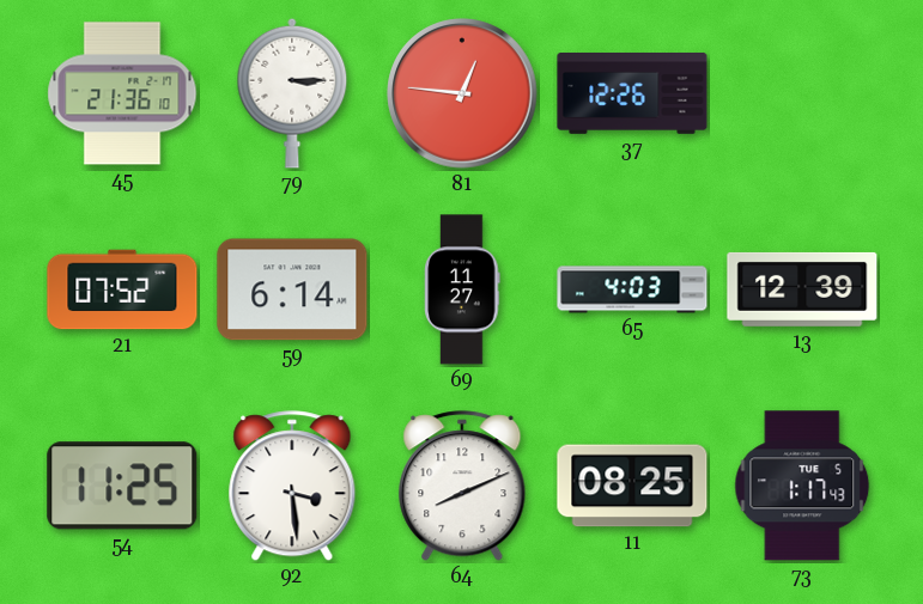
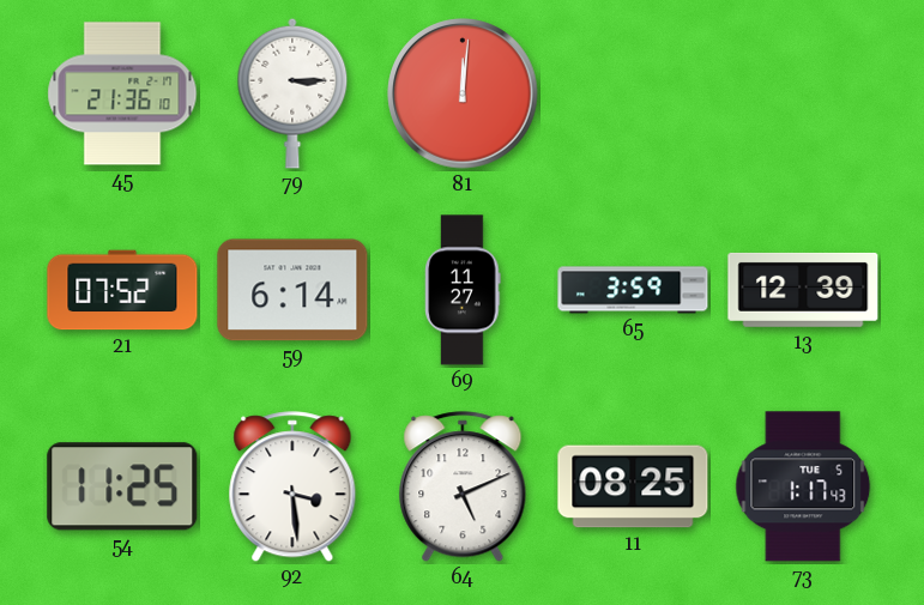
81: 12:46 -> 12:01 (463, 93)
37: 12:26 -> none (632, 94)
65: 4:03 -> 3:59 (633, 290)
64: 8:11 -> 5:11 (463, 488)
